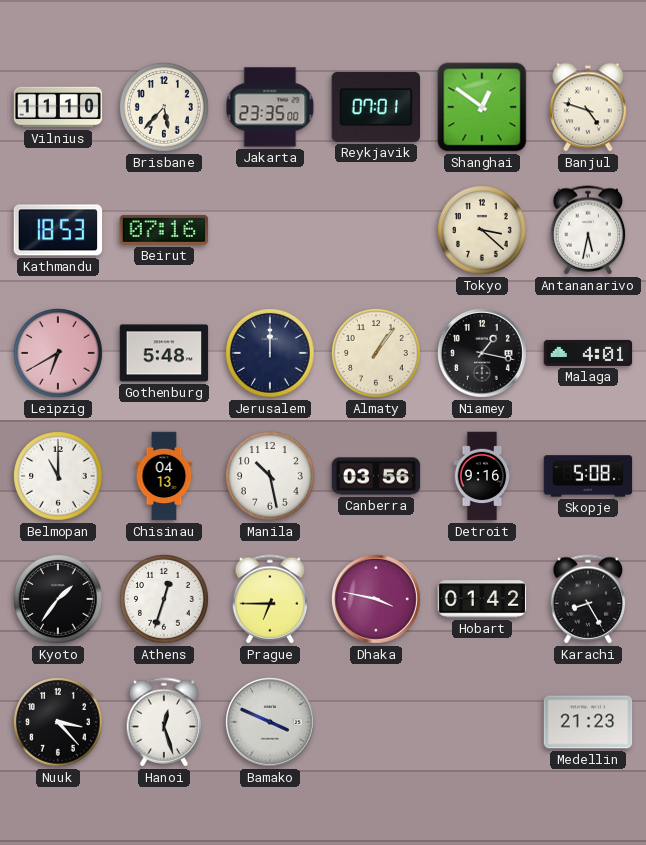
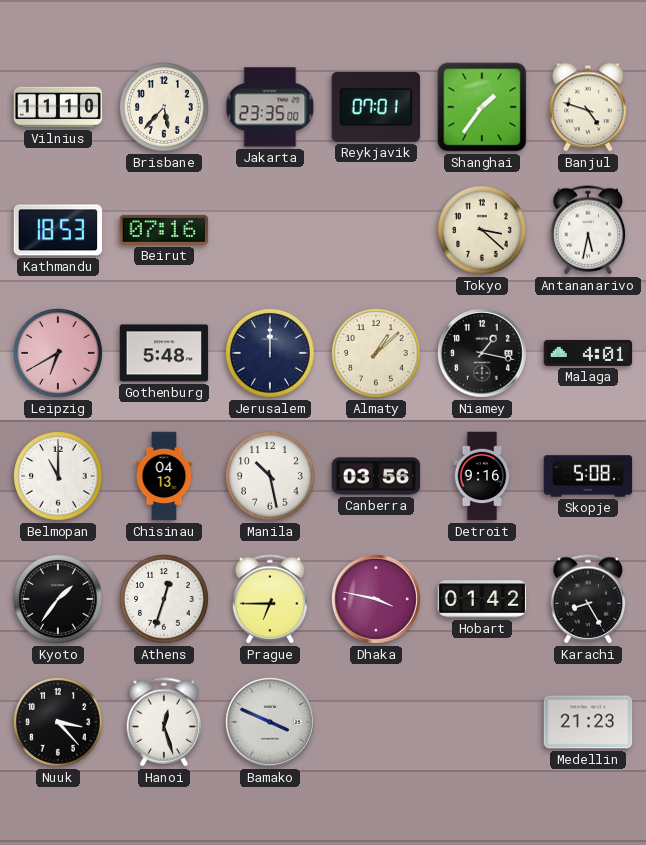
Shanghai: 12:51 -> 1:36 (482, 107)
Almaty: 1:06 -> 1:08 (377, 354)
